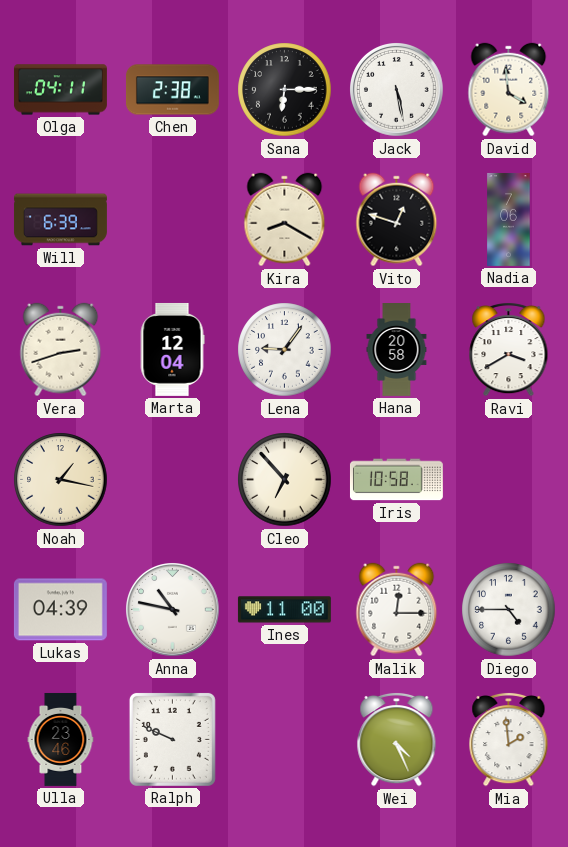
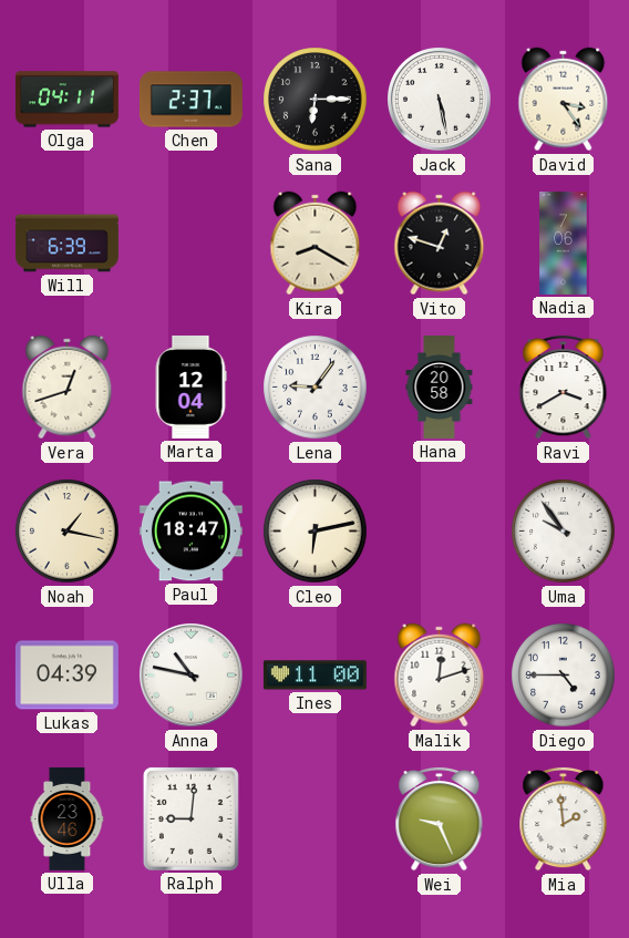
Chen: 2:38 -> 2:37 (190, 100)
David: 3:59 -> 3:24 (564, 100)
Vera: 2:42 -> 12:42 (68, 388)
Paul: none -> 18:47 (190, 532)
Cleo: 6:53 -> 6:13 (316, 532)
Iris: 10:58 -> none (396, 480)
Uma: none -> 9:54 (564, 532)
Malik: 12:15 -> 12:12 (440, 676)
Ralph: 9:49 -> 9:01 (190, 818)
Wei: 4:26 -> 9:26 (440, 818)
